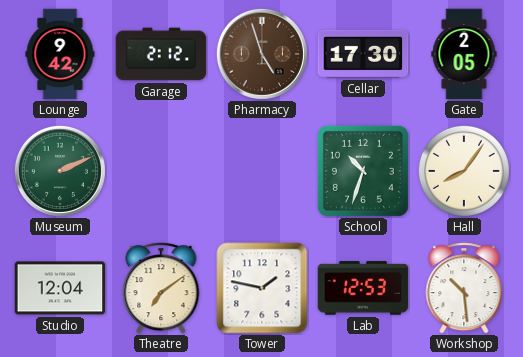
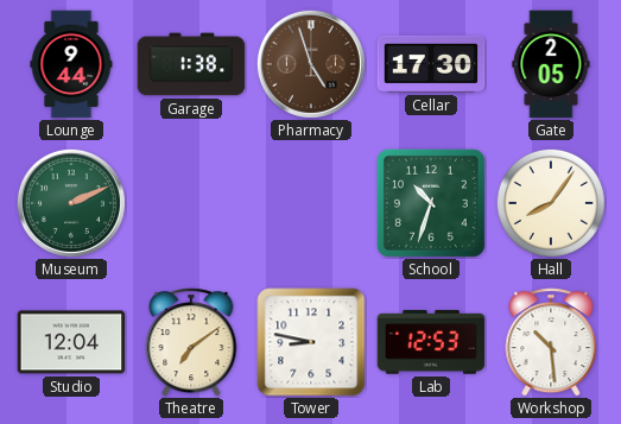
Lounge: 9:42 -> 9:44 (71, 64)
Garage: 2:12 -> 1:38 (191, 64)
Tower: 1:47 -> 8:47 (311, 342)
